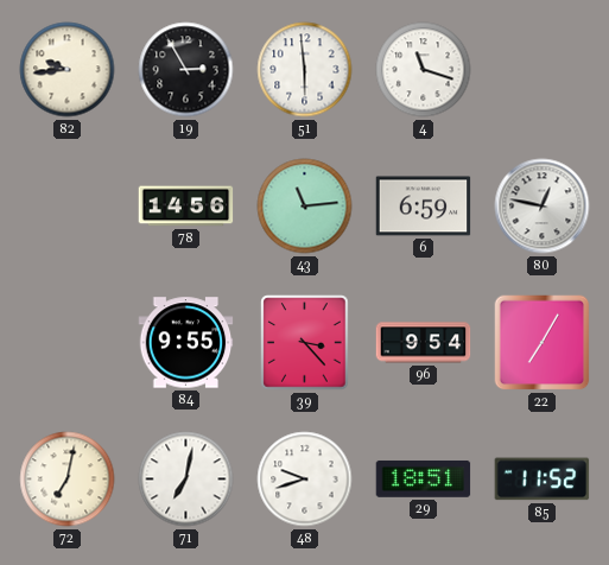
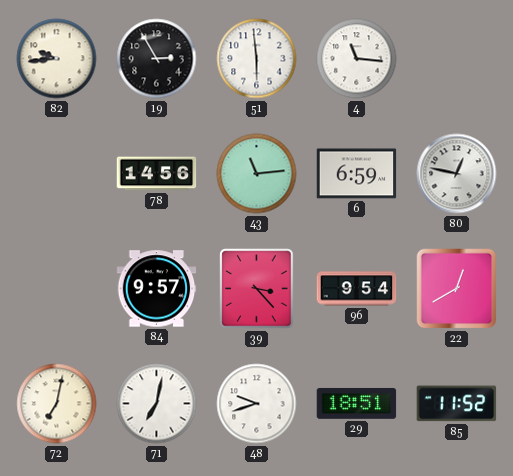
4: 11:18 -> 11:16 (357, 59)
84: 9:55 -> 9:57 (157, 289)
22: 7:05 -> 12:40 (457, 289)
